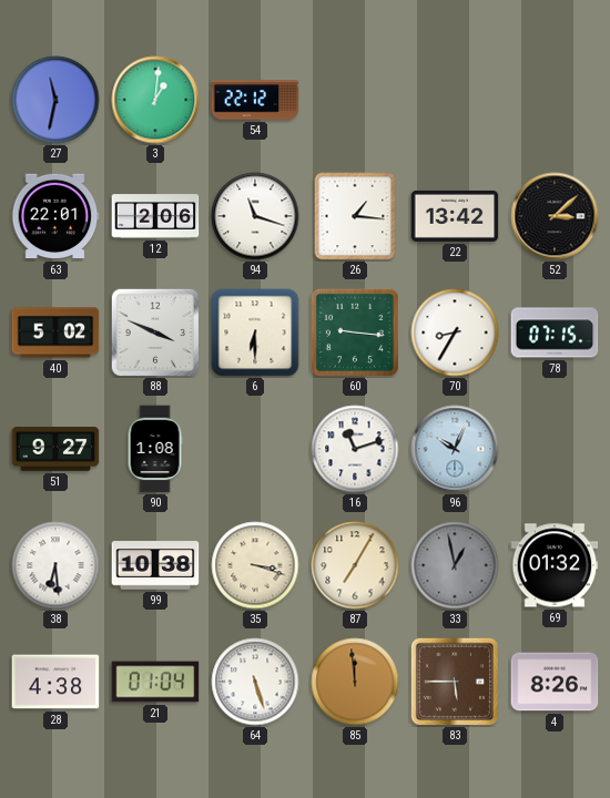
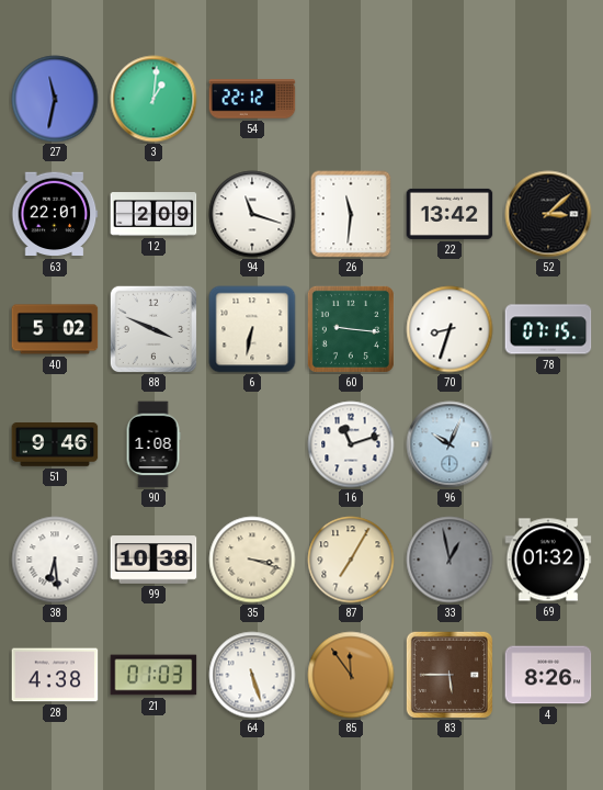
12: 2:06 -> 2:09 (153, 214)
26: 1:16 -> 11:31 (351, 214)
6: 6:30 -> 6:32 (252, 329)
70: 8:35 -> 8:33 (450, 329)
51: 9:27 -> 9:46 (55, 444)
21: 01:04 -> 01:03 (153, 675)
85: 11:59 -> 11:54 (351, 675)
